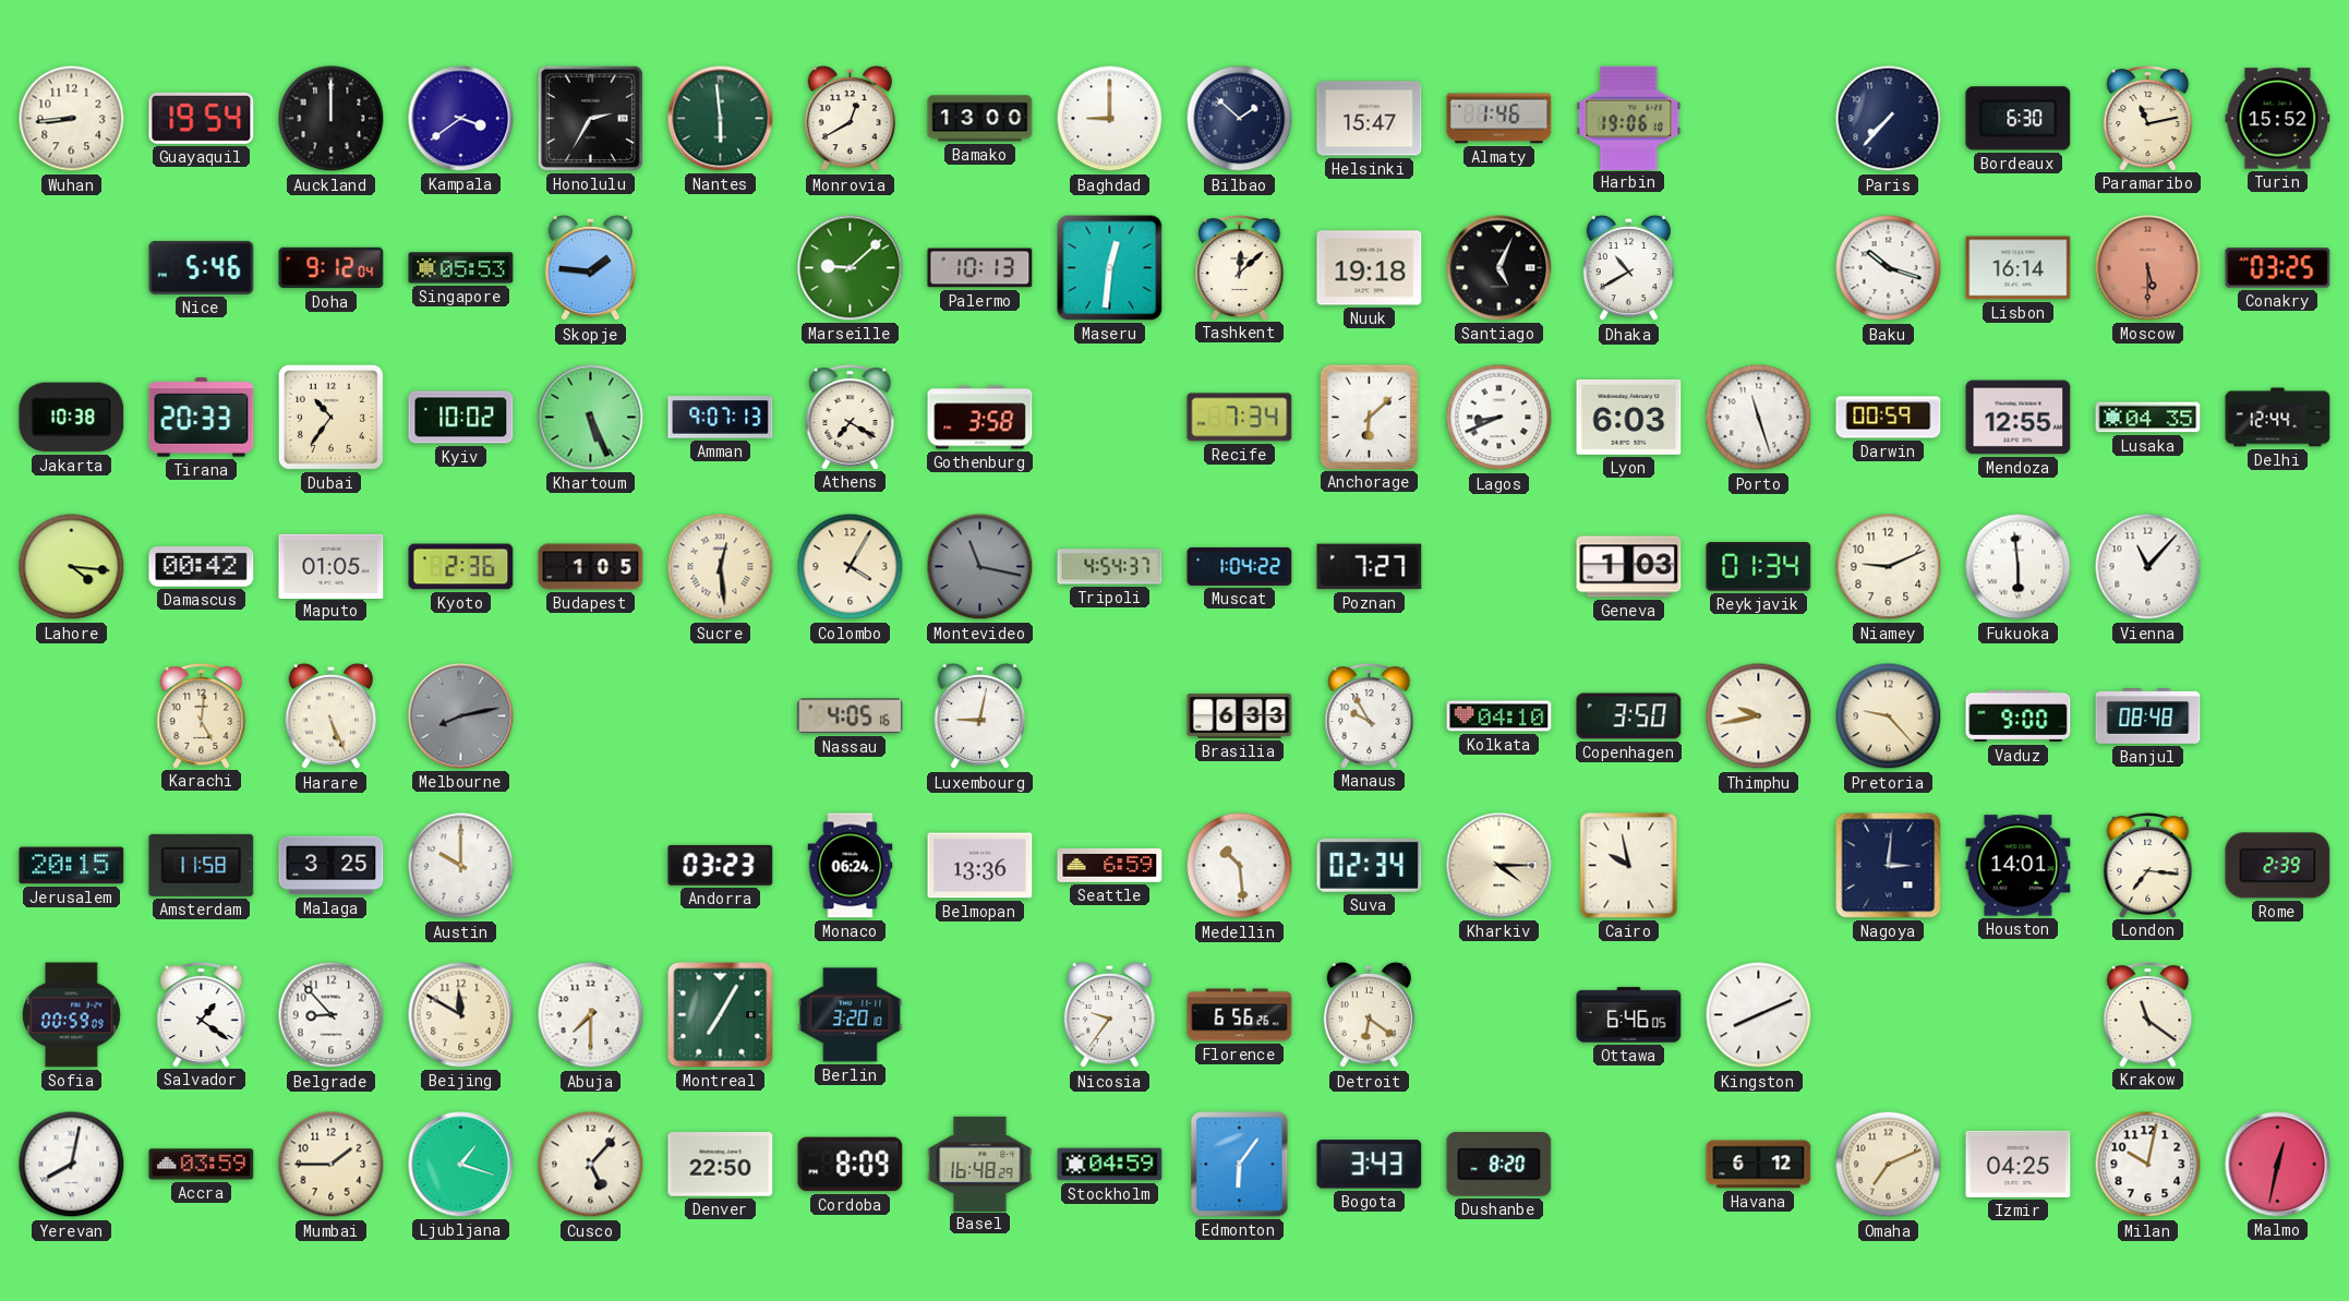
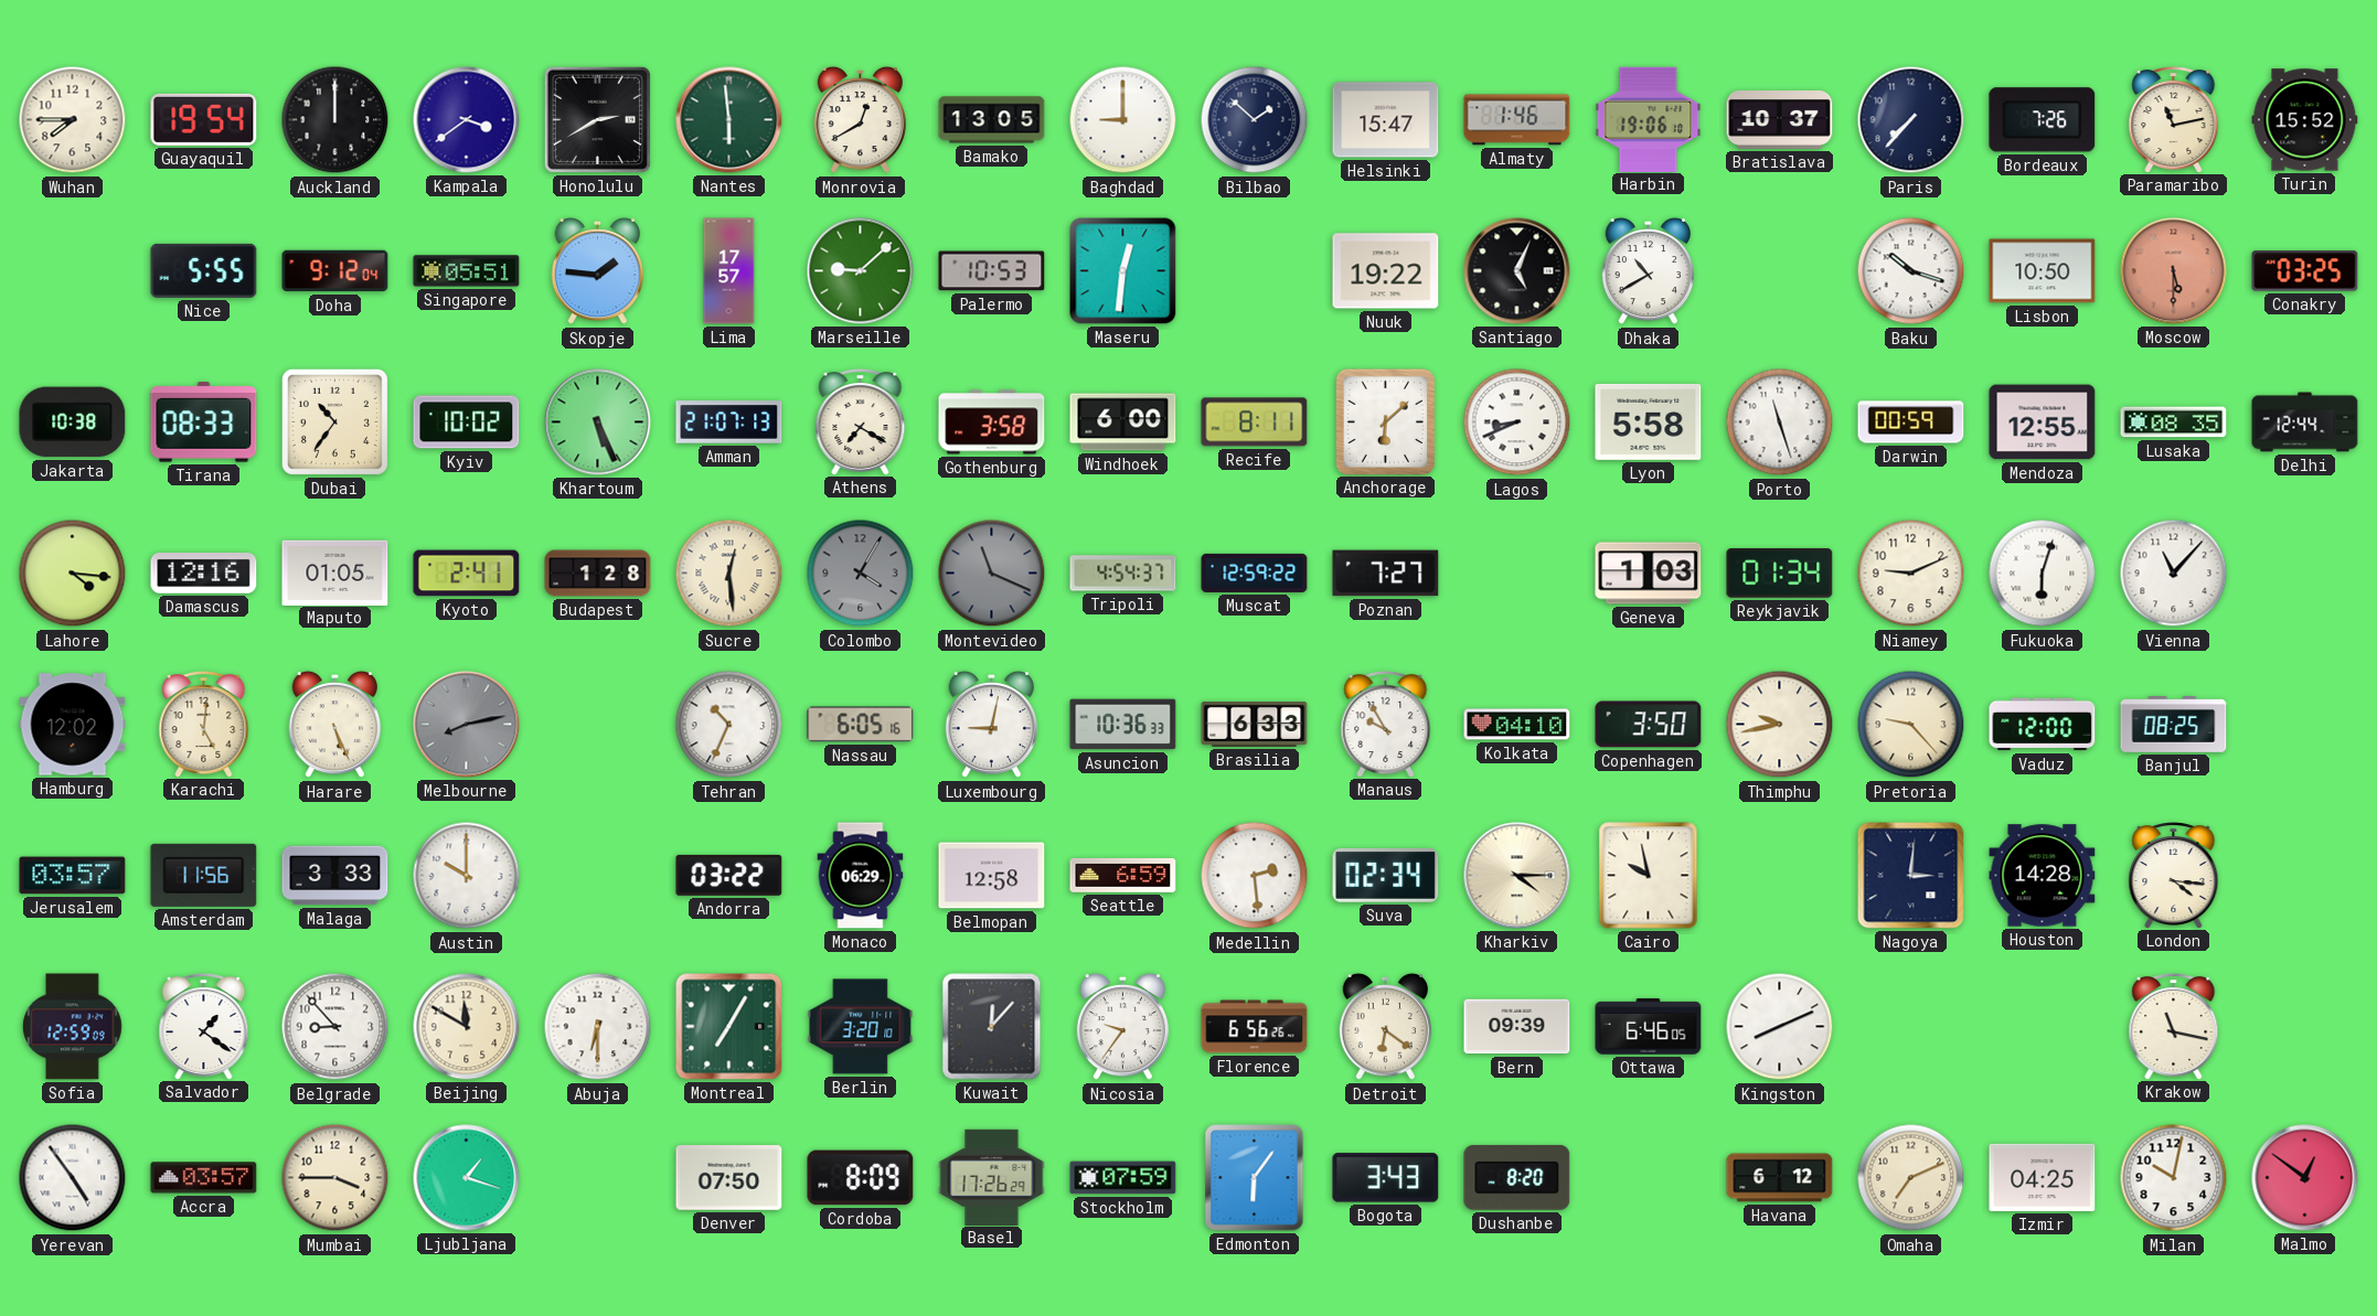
Wuhan: 8:44 -> 7:45 (73, 120)
Honolulu: 2:35 -> 2:40 (597, 119)
Bamako: 13:00 -> 13:05 (992, 120)
Bratislava: none -> 10:37 (1780, 120)
Bordeaux: 6:30 -> 7:26 (2043, 120)
Nice: 5:46 -> 5:55 (204, 270)
Singapore: 05:53 -> 05:51 (467, 271)
Lima: none -> 17:57 (729, 271)
Palermo: 10:13 -> 10:53 (992, 271)
Tashkent: 12:08 -> none (1240, 268)
Nuuk: 19:18 -> 19:22 (1386, 271)
Lisbon: 16:14 -> 10:50 (2043, 271)
Tirana: 20:33 -> 08:33 (204, 422)
Amman: 9:07 -> 21:07 (729, 422)
Windhoek: none -> 6:00 (1123, 422)
Recife: 7:34 -> 8:11 (1255, 422)
Lyon: 6:03 -> 5:58 (1649, 421)
Lusaka: 04:35 -> 08:35 (2174, 422)
Damascus: 00:42 -> 12:16 (204, 573)
Kyoto: 2:36 -> 2:41 (467, 574)
Budapest: 1:05 -> 1:28 (598, 574)
Colombo dial: cream -> grey (861, 574)
Montevideo: 11:17 -> 11:19 (992, 574)
Muscat: 1:04 -> 12:59 (1255, 573)
Fukuoka: 5:59 -> 6:03 (2043, 574)
Hamburg: none -> 12:02 (73, 725)
Tehran: none -> 10:34 (729, 725)
Nassau: 4:05 -> 6:05 (861, 725)
Asuncion: none -> 10:36 (1123, 725)
Vaduz: 9:00 -> 12:00 (2043, 725)
Banjul: 08:48 -> 08:25 (2174, 725)
Jerusalem: 20:15 -> 03:57 (73, 876)
Amsterdam: 11:58 -> 11:56 (204, 875)
Malaga: 3:25 -> 3:33 (335, 876)
Andorra: 03:23 -> 03:22 (729, 875)
Monaco: 06:24 -> 06:29 (861, 876)
Belmopan: 13:36 -> 12:58 (992, 876)
Medellin: 10:29 -> 2:29 (1255, 876)
Houston: 14:01 -> 14:28 (2043, 876)
London: 7:16 -> 4:16 (2174, 876)
Rome: 2:39 -> none (2278, 866)
Sofia: 00:59 -> 12:59 (72, 1027)
Abuja: 7:30 -> 6:30 (598, 1027)
Kuwait: none -> 12:07 (992, 1027)
Bern: none -> 09:39 (1517, 1027)
Krakow: 11:21 -> 11:17 (2174, 1027)
Yerevan: 8:02 -> 4:54 (73, 1178)
Accra: 03:59 -> 03:57 (204, 1178)
Mumbai: 1:45 -> 3:45 (335, 1178)
Cusco: 5:07 -> none (591, 1165)
Denver: 22:50 -> 07:50 (729, 1178)
Basel: 16:48 -> 17:26 (992, 1177)
Stockholm: 04:59 -> 07:59 (1123, 1178)
Malmo: 12:32 -> 12:51 (2305, 1178)
